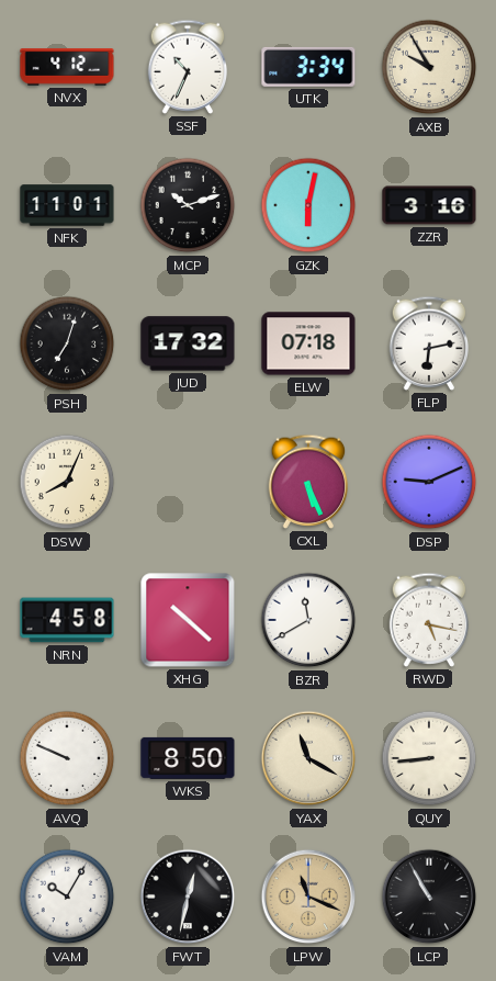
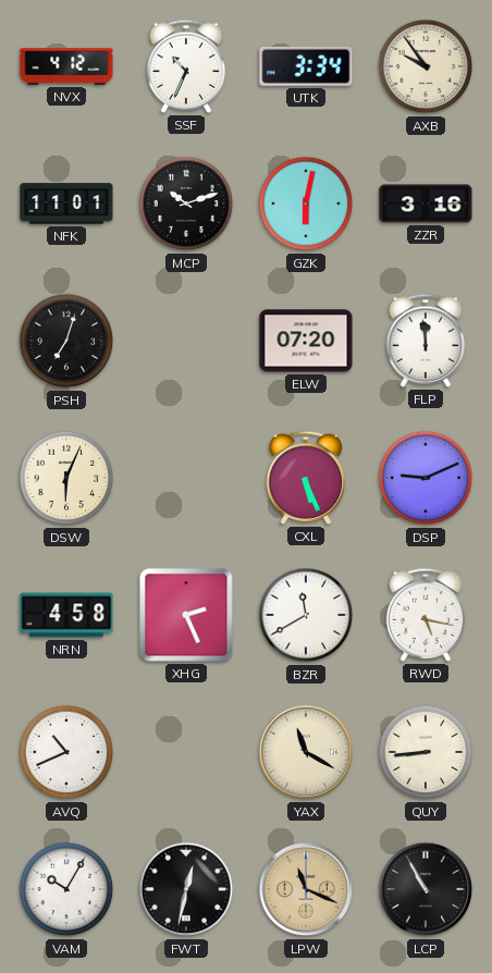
AXB: 9:55 -> 9:54 (426, 66)
JUD: 17:32 -> none (188, 343)
ELW: 07:18 -> 07:20 (306, 341)
FLP: 6:13 -> 11:59 (426, 341)
DSW: 8:04 -> 6:04 (66, 478)
XHG: 10:22 -> 2:26 (186, 615)
AVQ: 9:49 -> 10:41 (66, 752)
WKS: 8:50 -> none (188, 758)
